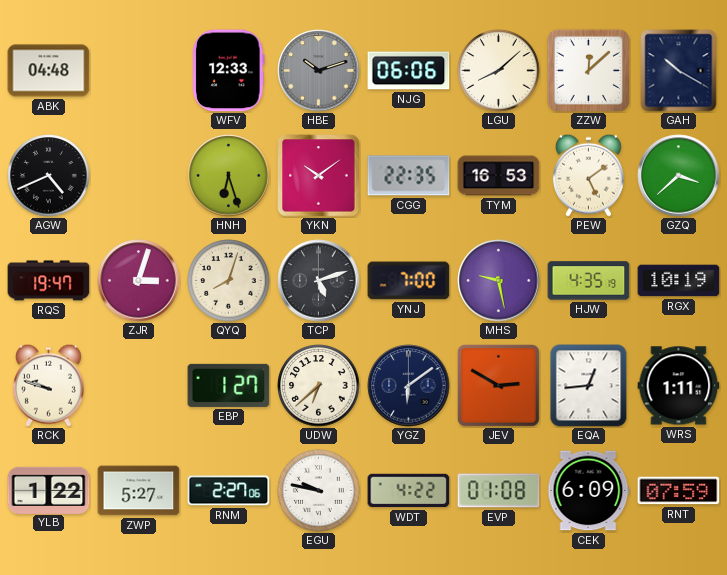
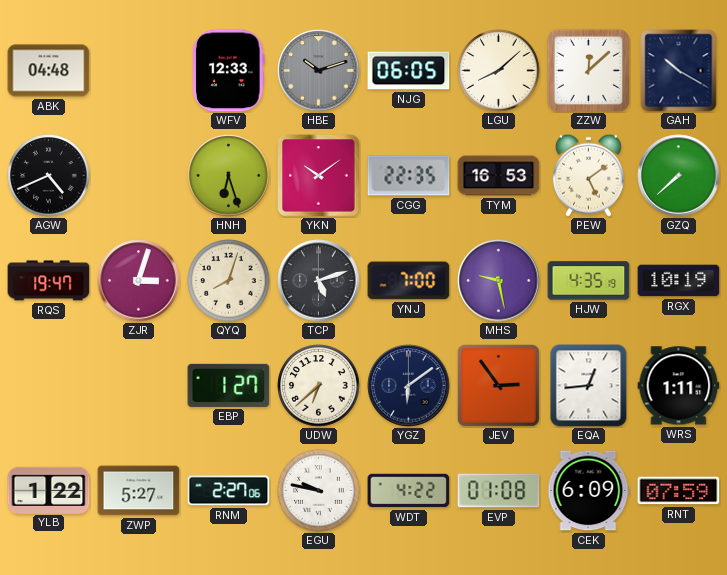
NJG: 06:06 -> 06:05 (409, 71)
GZQ: 3:38 -> 7:38 (679, 176)
RCK: 9:48 -> none (48, 385)
JEV: 2:50 -> 2:54 (498, 385)
